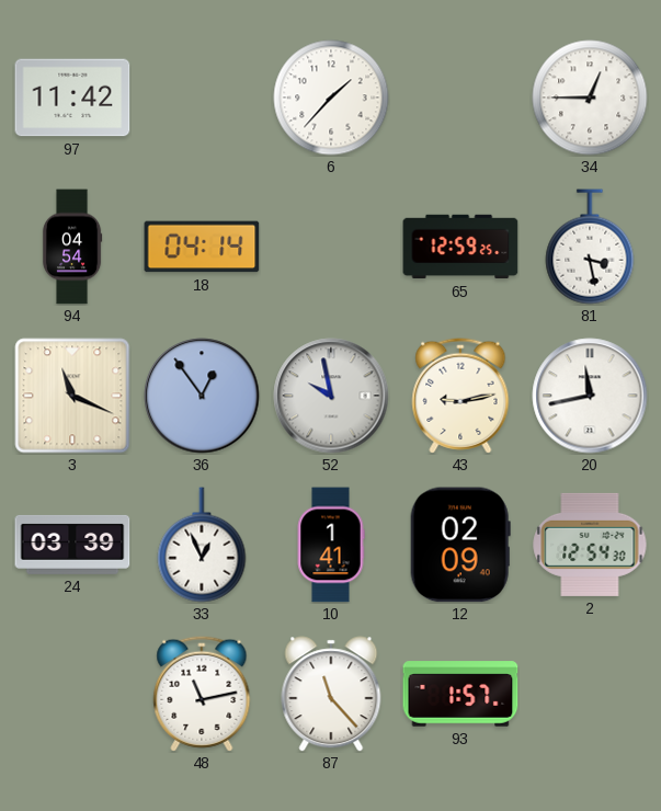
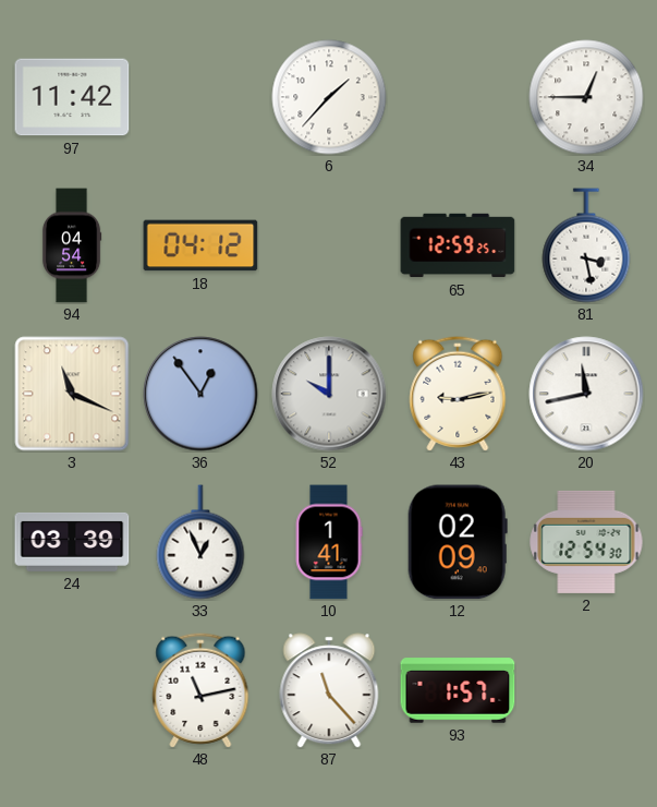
18: 04:14 -> 04:12 (200, 245)
52: 9:58 -> 10:00 (329, 394)
